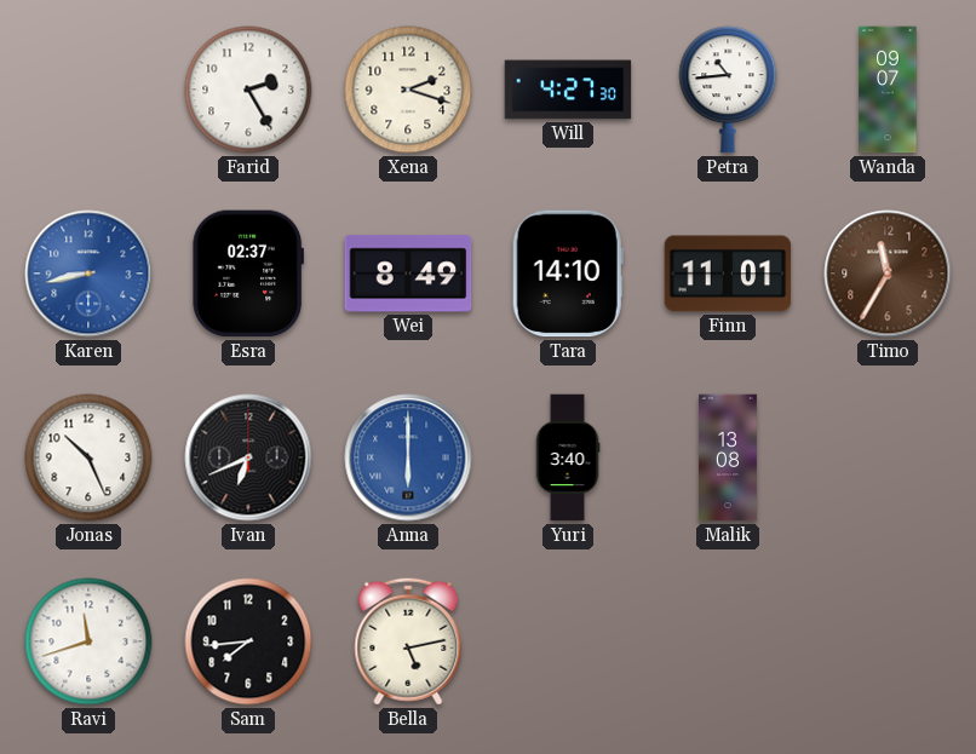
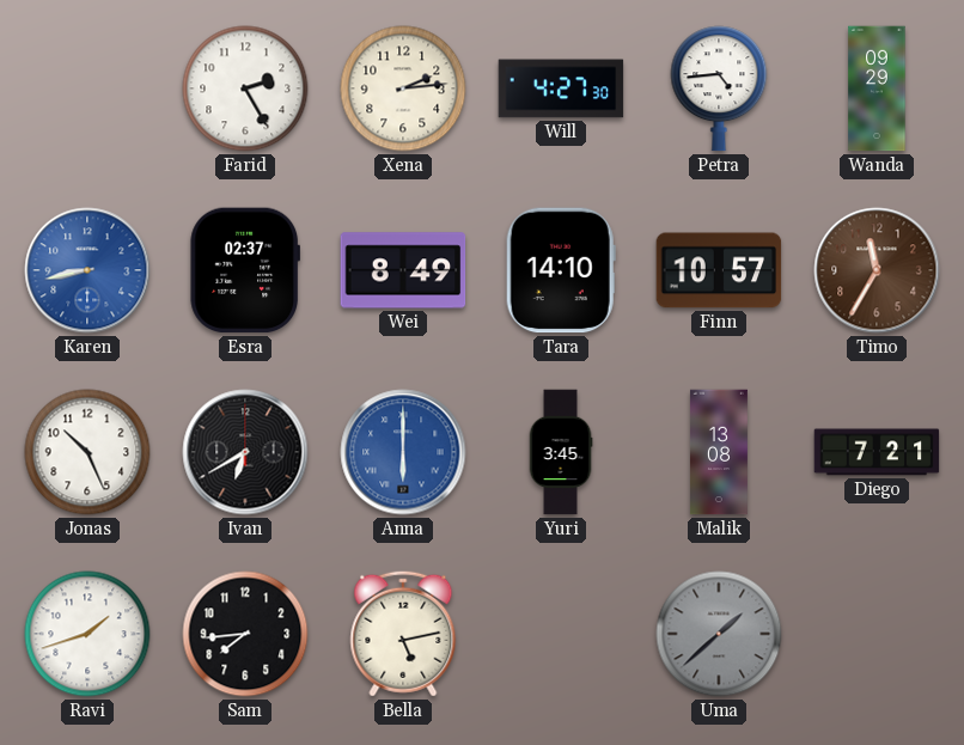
Xena: 2:18 -> 2:14 (403, 88)
Petra: 10:44 -> 4:44 (719, 88)
Wanda: 09:07 -> 09:29 (877, 88)
Finn: 11:01 -> 10:57 (719, 270)
Ivan: 6:41 -> 6:40 (245, 452)
Yuri: 3:40 -> 3:45 (561, 452)
Diego: none -> 7:21 (877, 452)
Ravi: 11:42 -> 1:42 (87, 634)
Uma: none -> 1:38 (719, 634)
